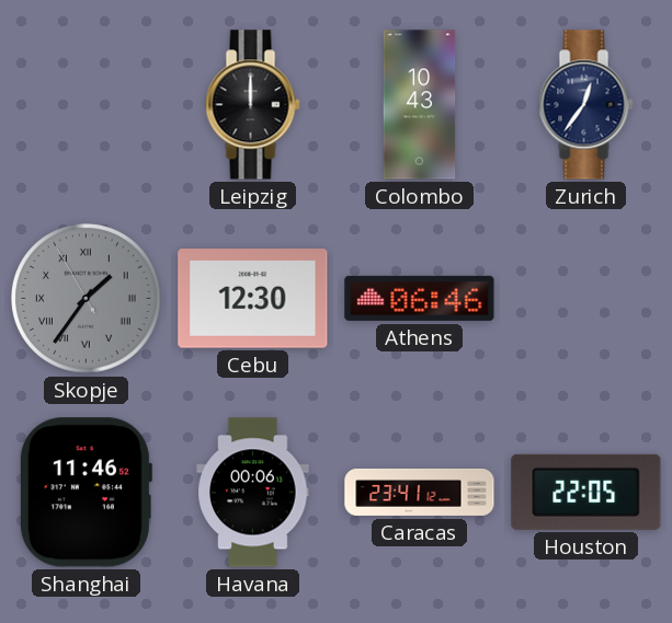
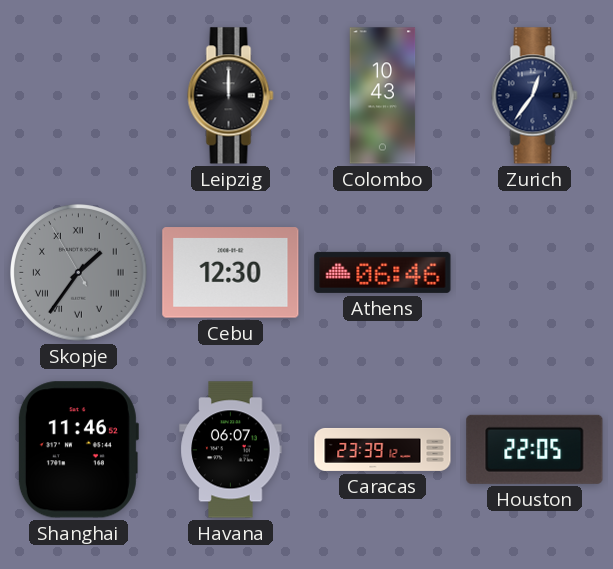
Havana: 00:06 -> 06:07 (231, 450)
Caracas: 23:41 -> 23:39 (383, 449)
